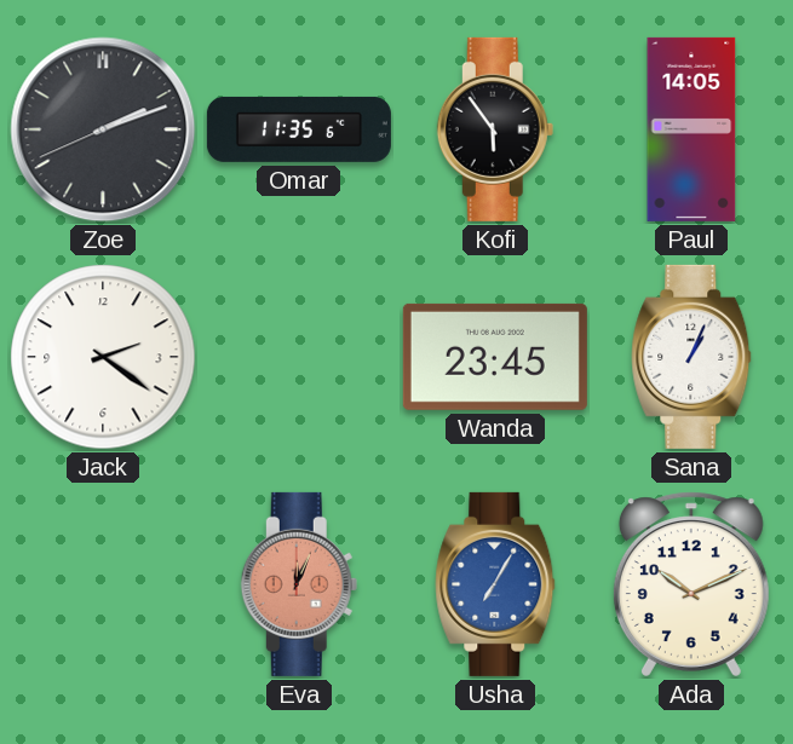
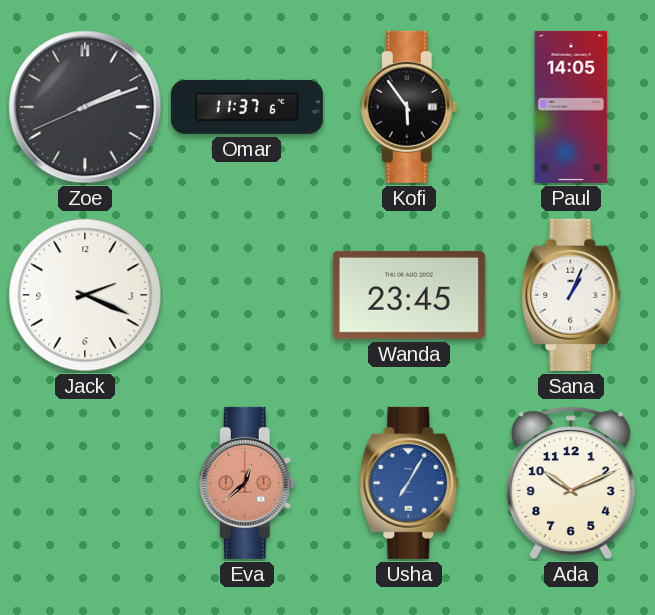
Omar: 11:35 -> 11:37 (247, 107)
Jack: 2:21 -> 2:19 (85, 295)
Eva: 12:04 -> 12:38 (247, 483)
